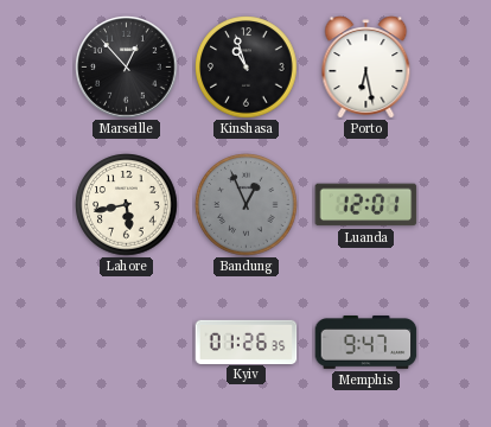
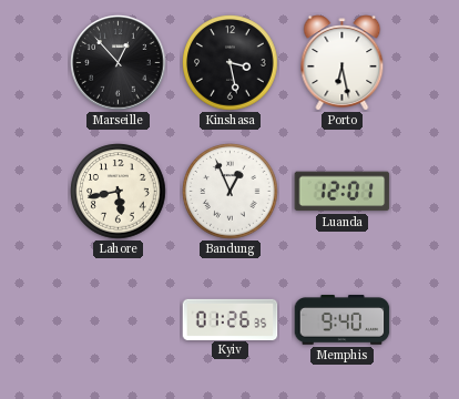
Kinshasa: 10:57 -> 3:28 (231, 63)
Bandung dial: grey -> white (231, 192)
Memphis: 9:47 -> 9:40 (343, 320)
